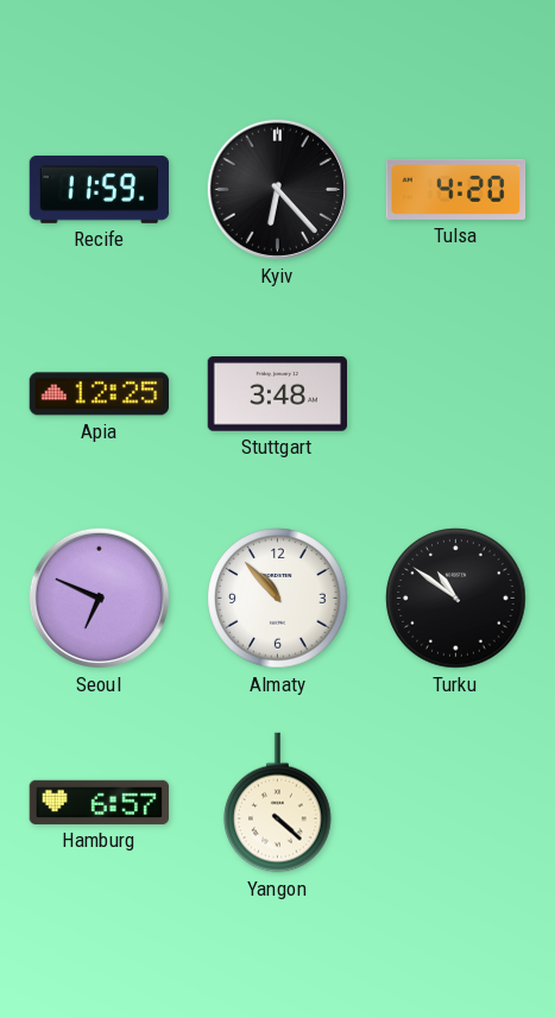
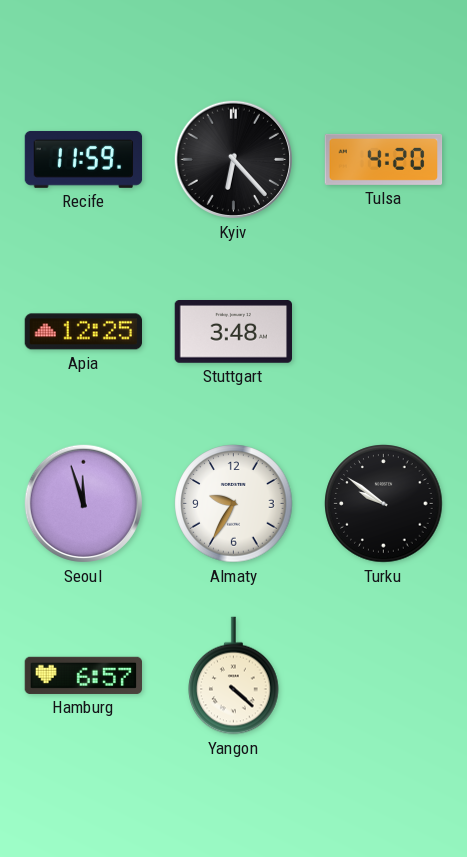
Seoul: 6:49 -> 11:57 (83, 503)
Almaty: 10:53 -> 9:35 (234, 504)
Turku: 10:51 -> 9:51 (384, 504)
